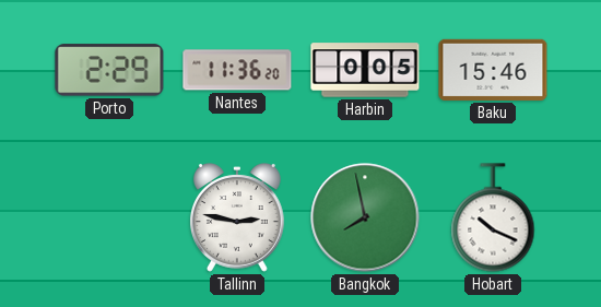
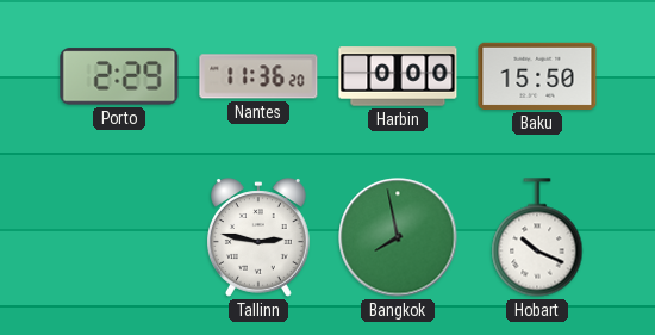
Harbin: 0:05 -> 0:00 (398, 76)
Baku: 15:46 -> 15:50 (537, 76)
